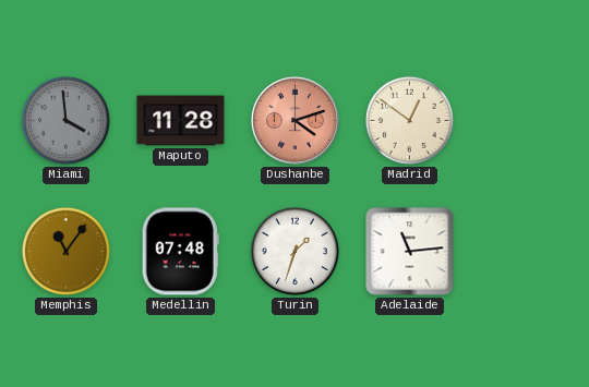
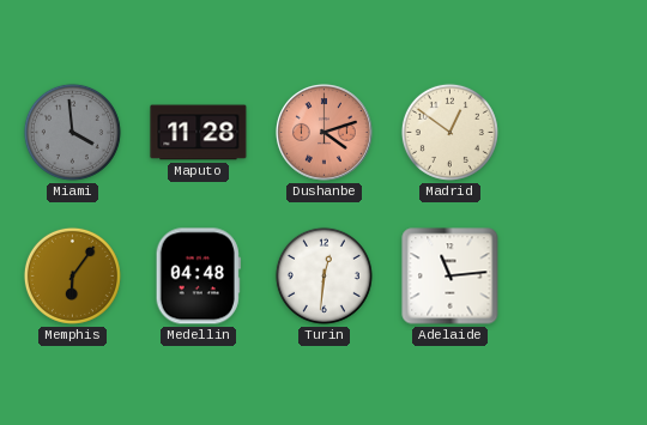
Memphis: 11:06 -> 6:06 (72, 275)
Medellin: 07:48 -> 04:48 (198, 277)
Turin: 1:33 -> 12:31 (323, 275)
